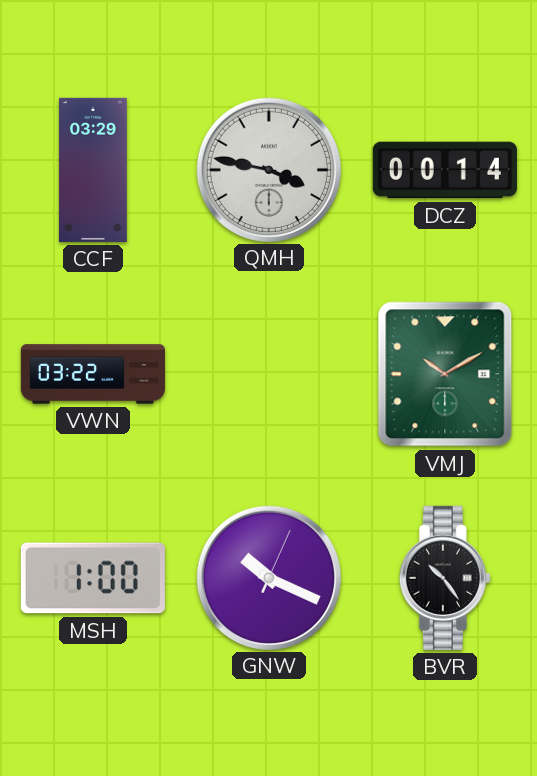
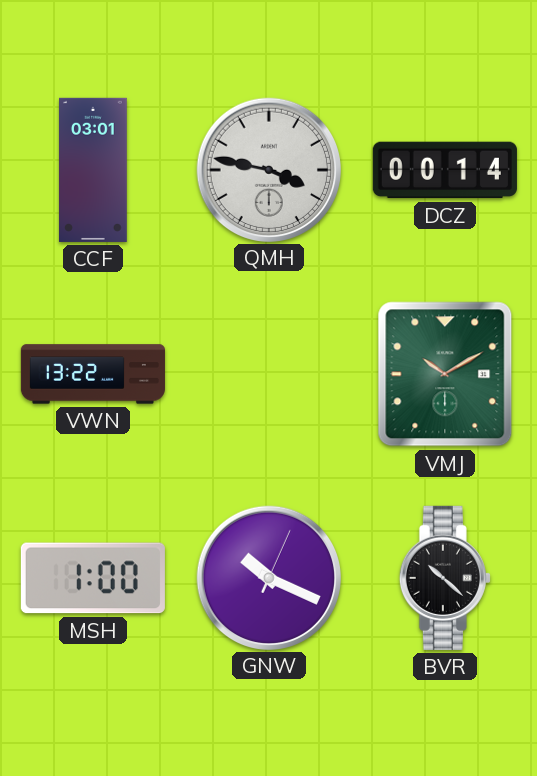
CCF: 03:29 -> 03:01 (94, 170)
VWN: 03:22 -> 13:22 (93, 374)
BVR: 10:24 -> 10:22 (445, 578)
